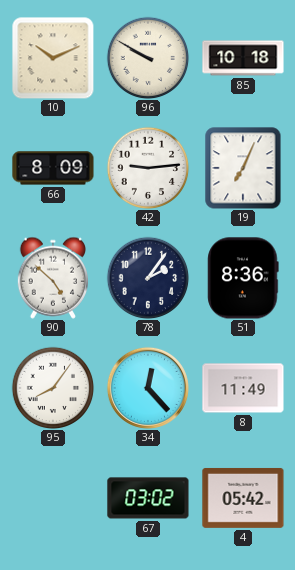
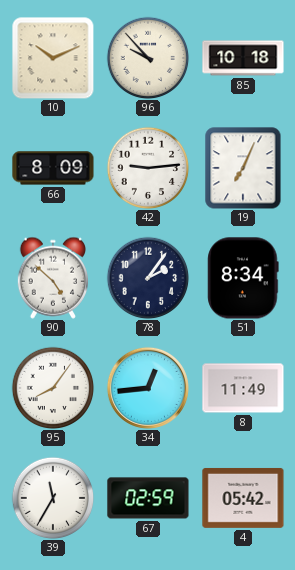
96: 9:50 -> 9:53 (148, 58)
51: 8:36 -> 8:34 (243, 278)
34: 12:23 -> 12:44 (148, 388)
39: none -> 11:35 (53, 498)
67: 03:02 -> 02:59 (148, 498)
